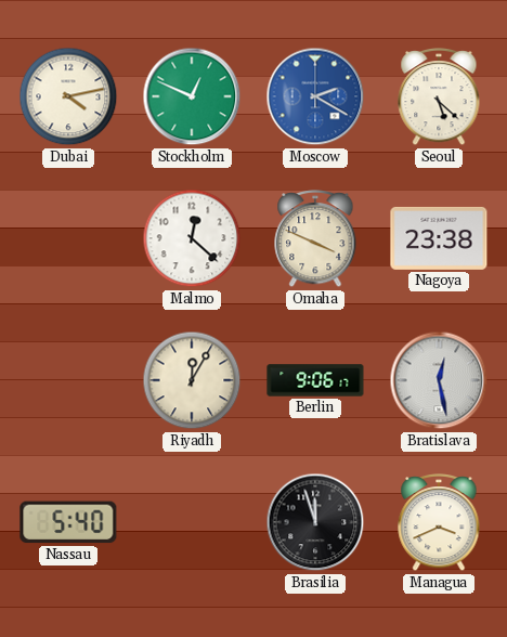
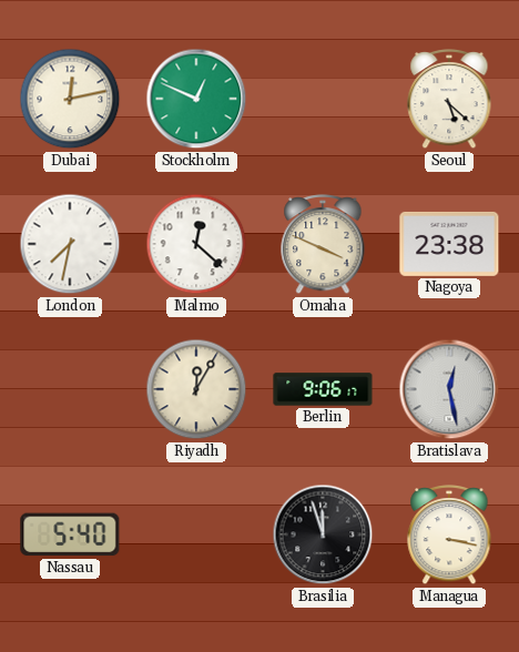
Dubai: 4:13 -> 12:13 (70, 99)
Moscow: 2:20 -> none (315, 96)
London: none -> 7:32 (70, 244)
Managua: 3:41 -> 3:17 (449, 534)
